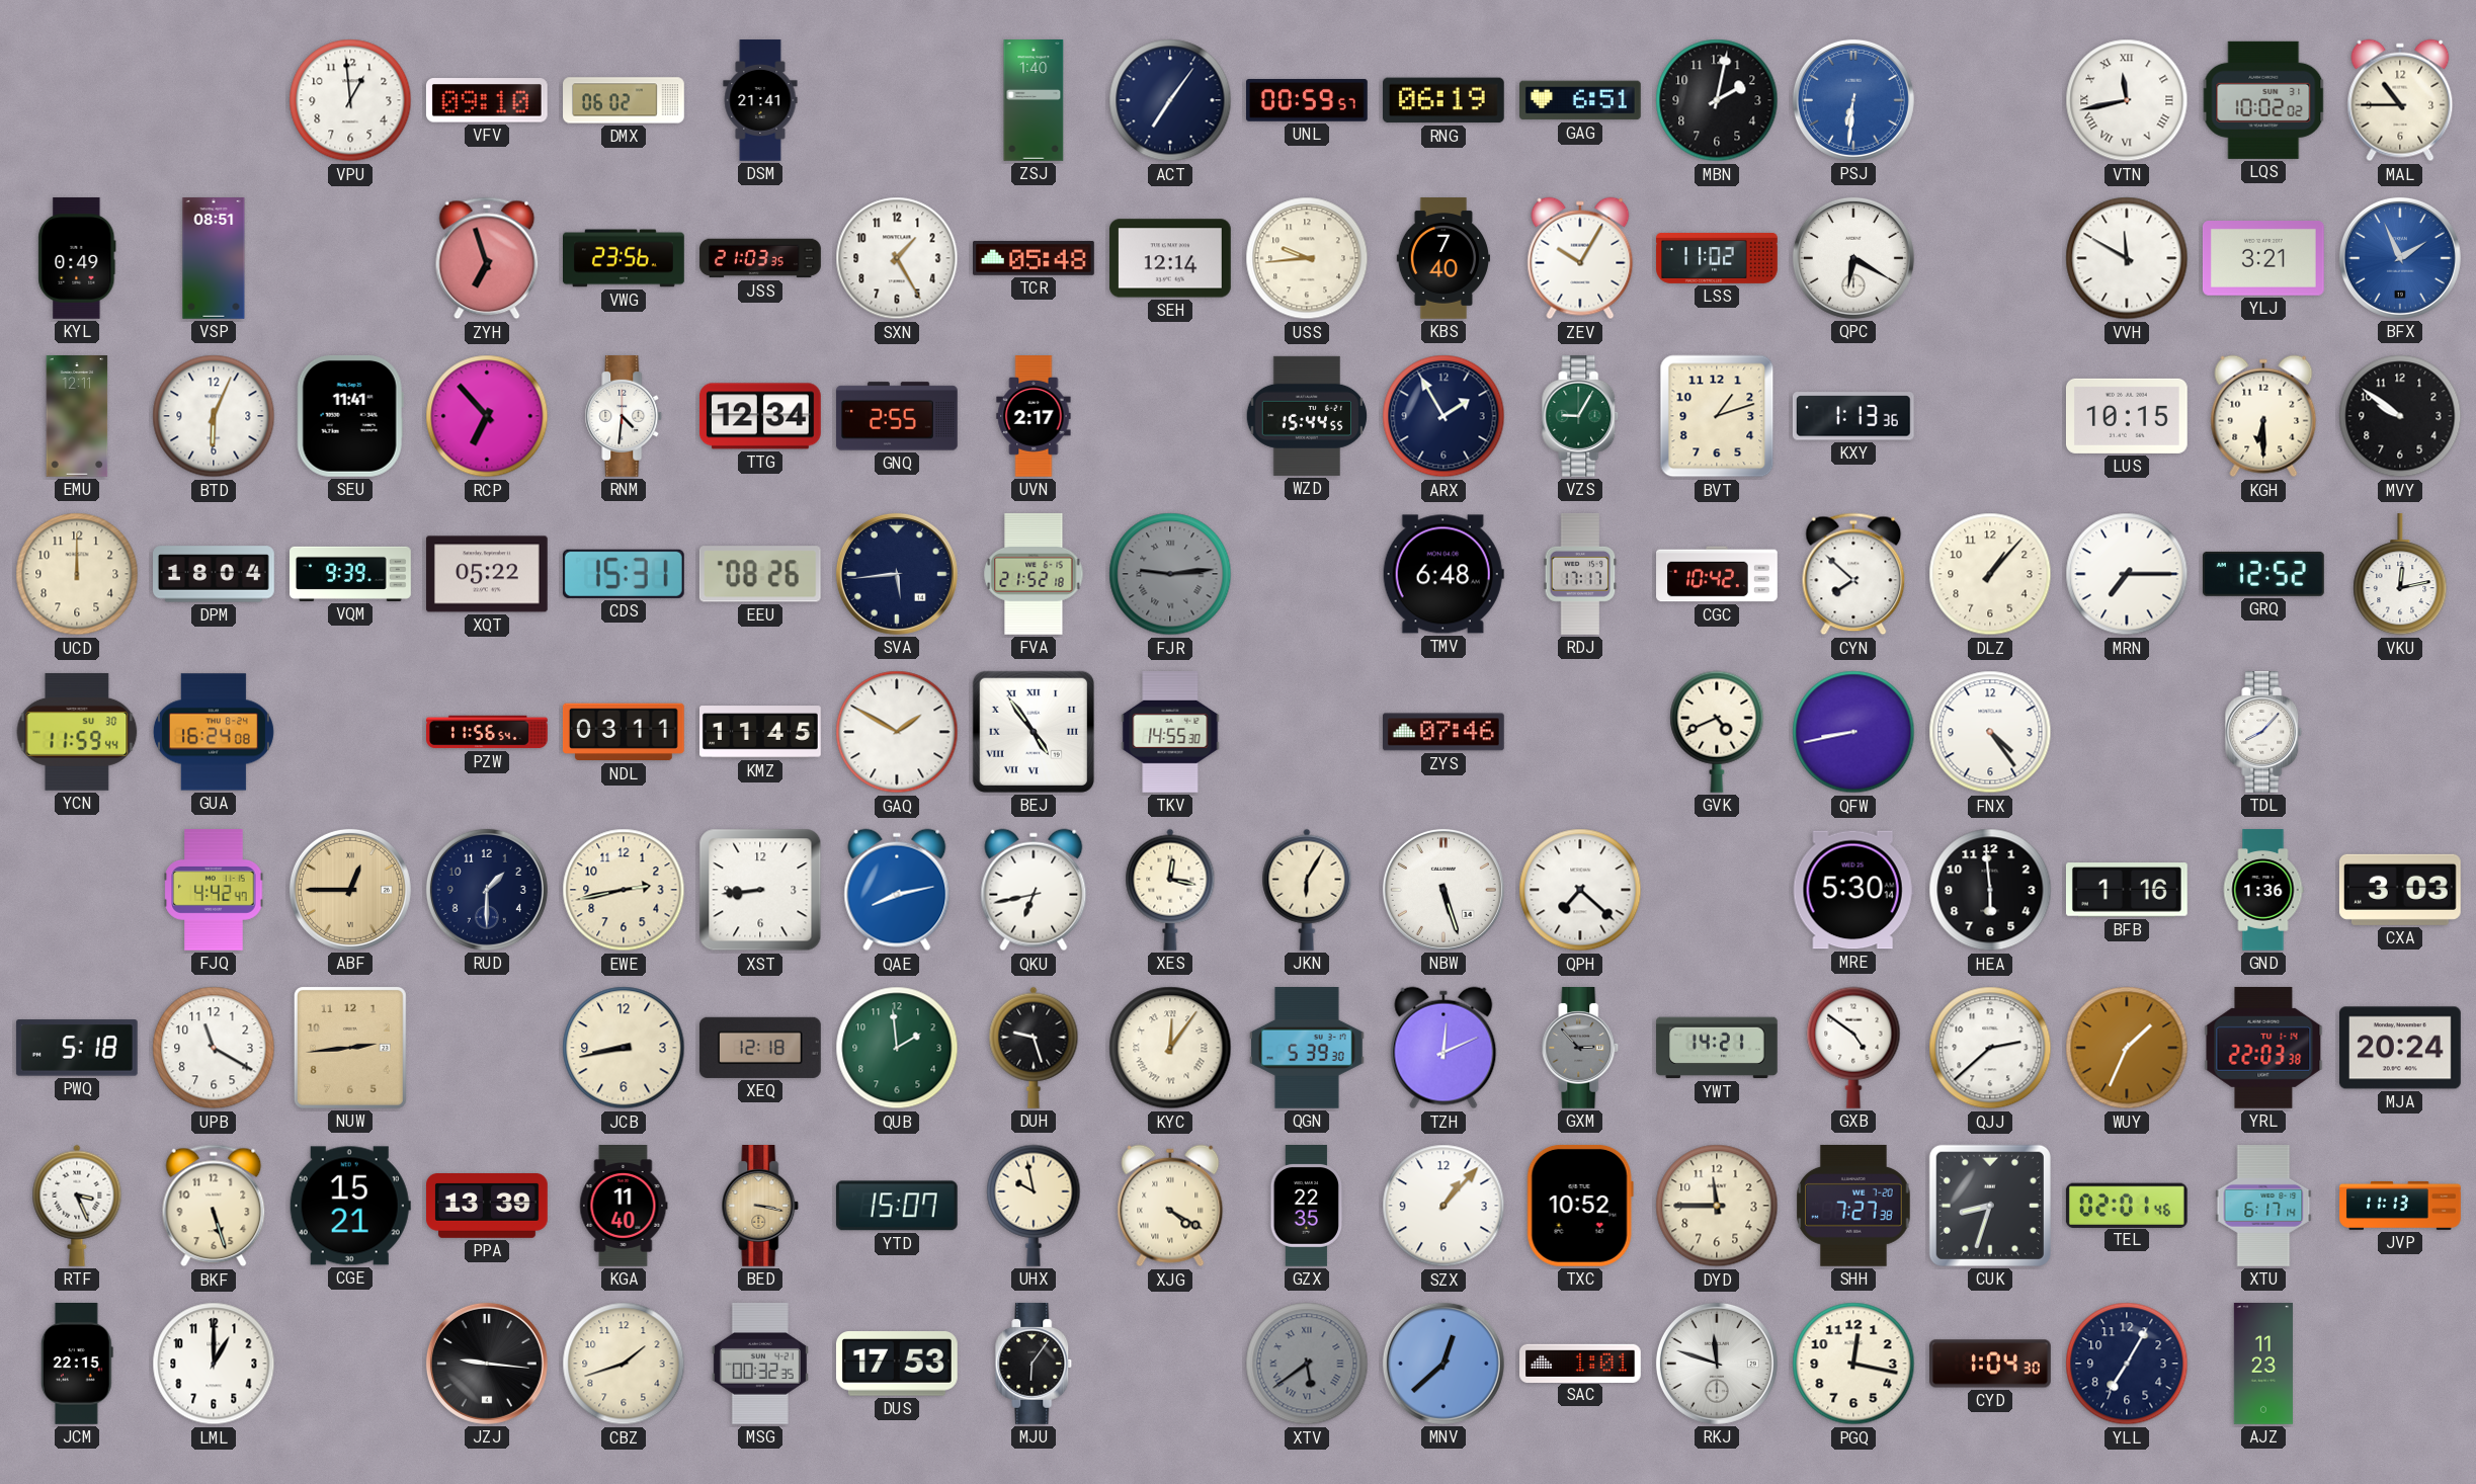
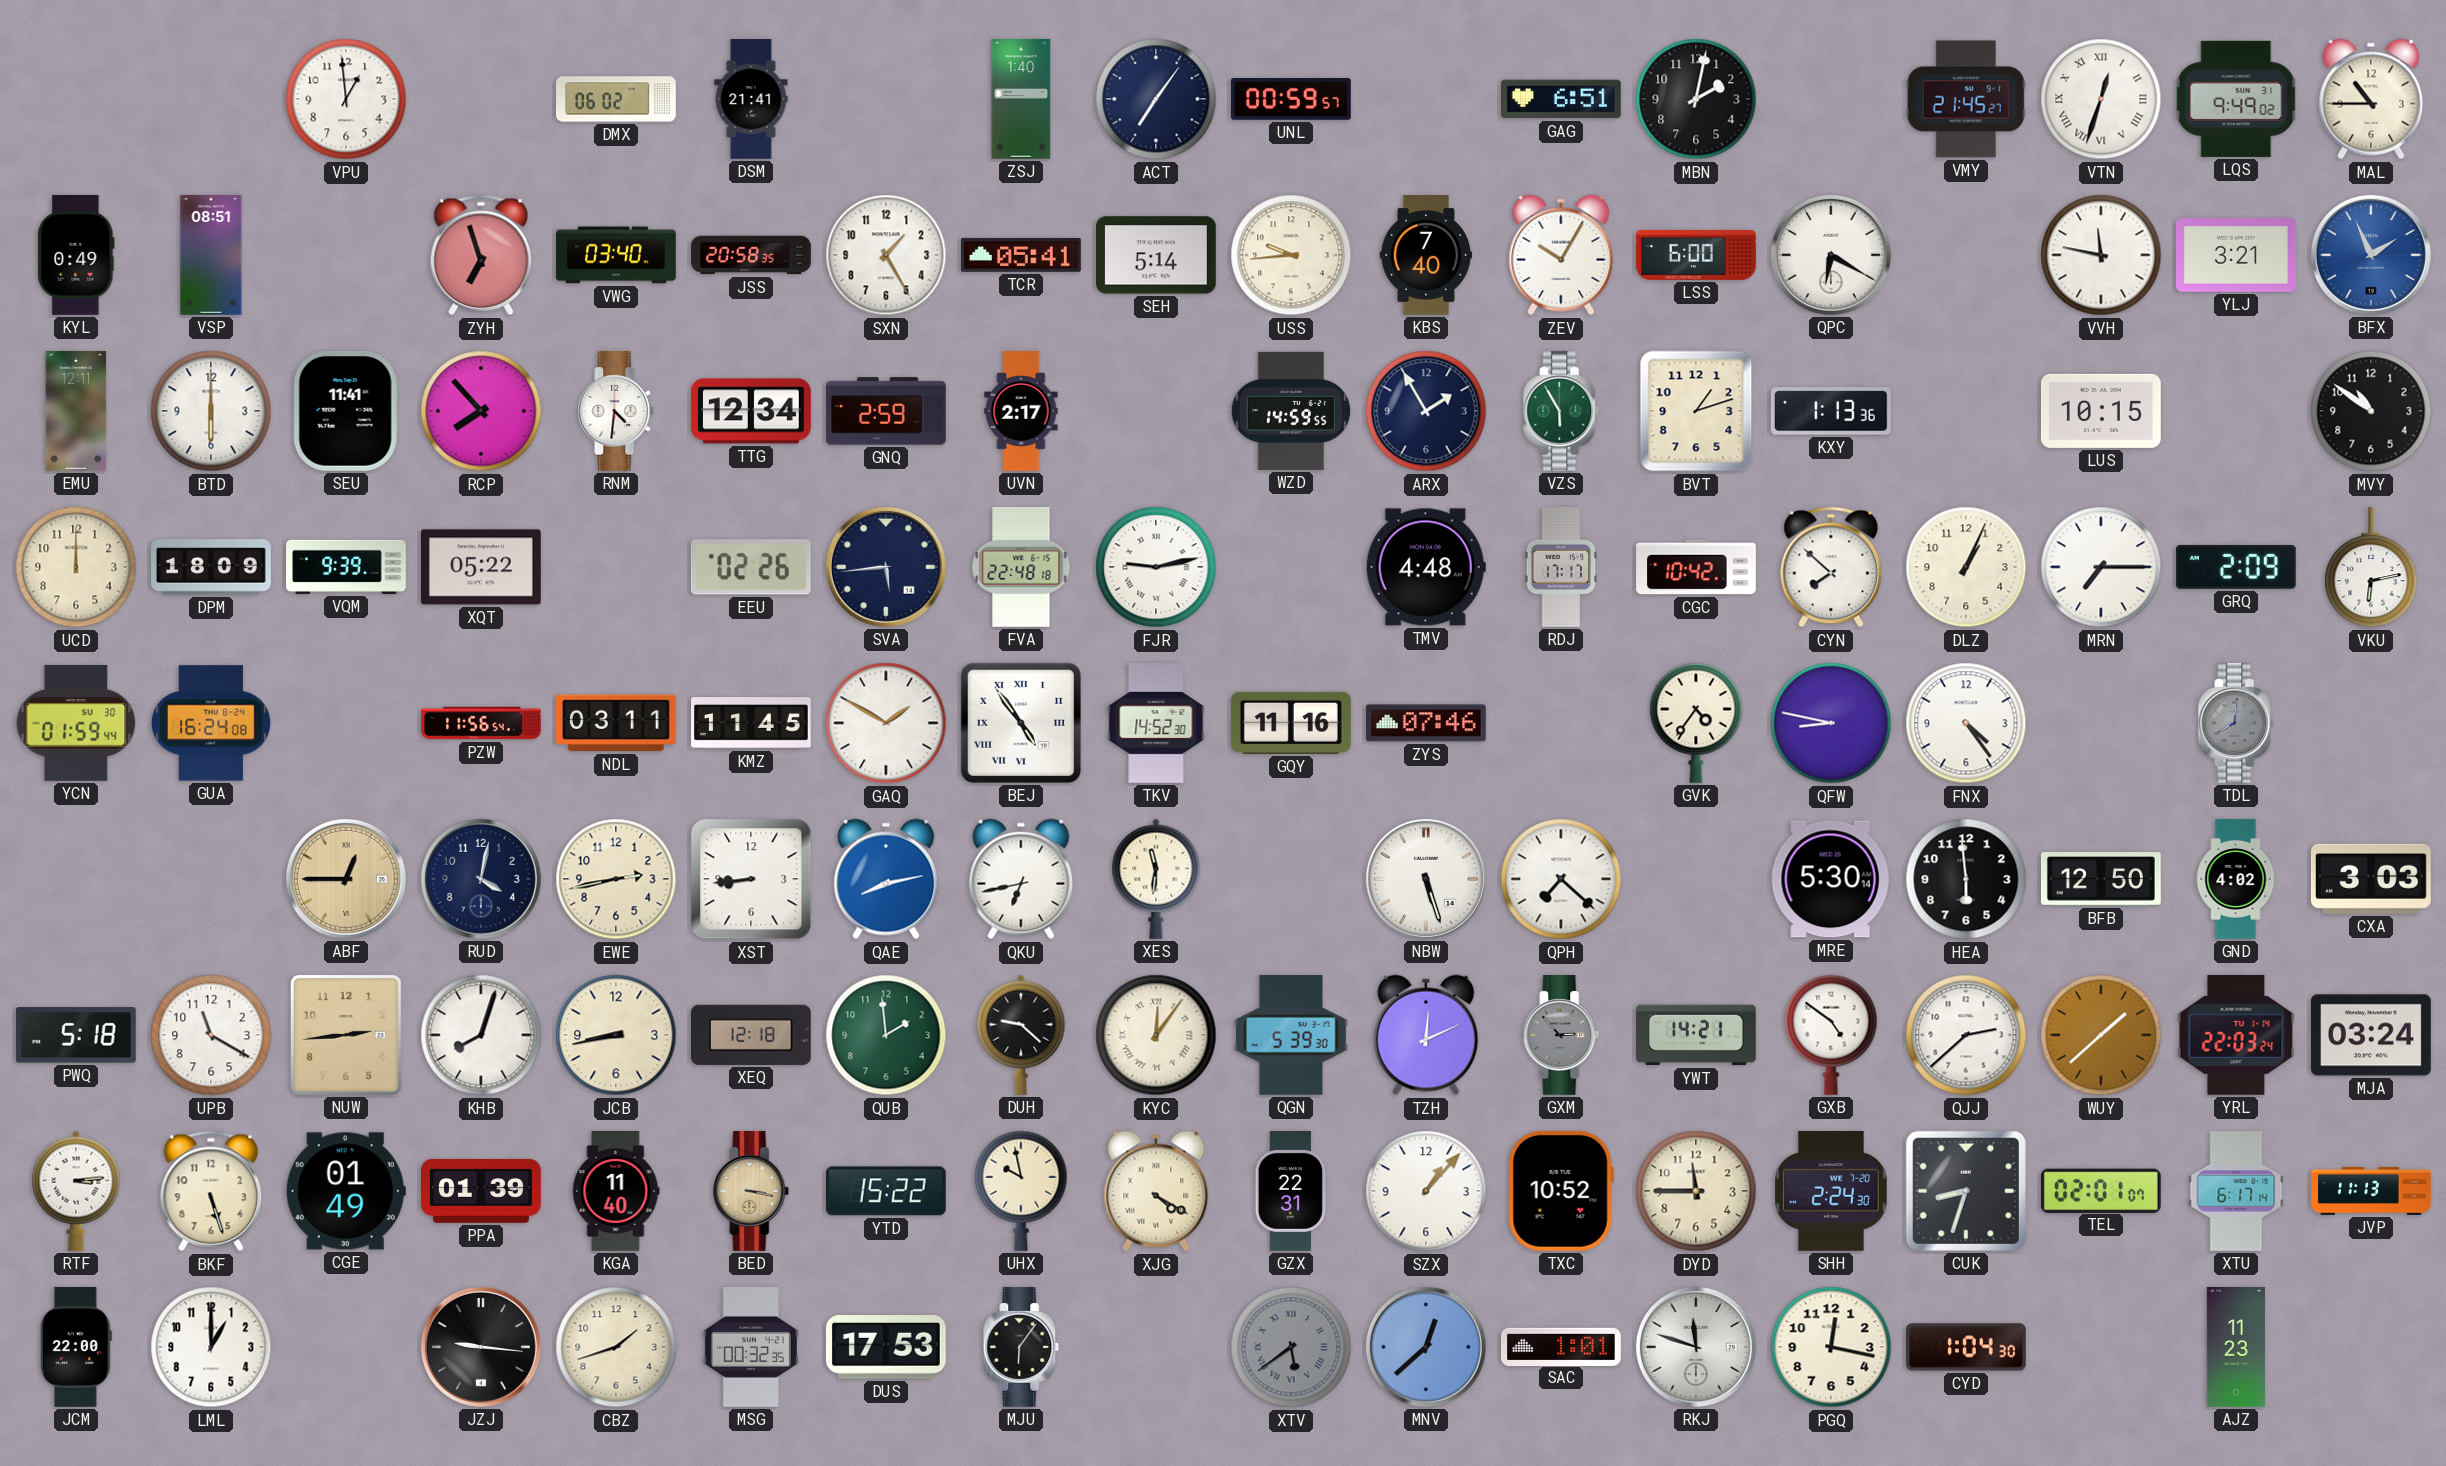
VFV: 09:10 -> none (487, 100)
RNG: 06:19 -> none (1443, 100)
PSJ: 6:31 -> none (1853, 100)
VMY: none -> 21:45 (1966, 99)
VTN: 11:43 -> 12:33 (2101, 99)
LQS: 10:02 -> 9:49 (2236, 99)
VWG: 23:56 -> 03:40 (617, 255)
JSS: 21:03 -> 20:58 (751, 255)
TCR: 05:48 -> 05:41 (1022, 255)
SEH: 12:14 -> 5:14 (1157, 255)
LSS: 11:02 -> 6:00 (1696, 255)
VVH: 11:50 -> 11:47 (2101, 255)
BTD: 6:04 -> 6:00 (211, 411)
RCP: 6:53 -> 7:53 (481, 411)
GNQ: 2:55 -> 2:59 (886, 411)
WZD: 15:44 -> 14:59 (1290, 411)
VZS: 9:05 -> 5:55 (1561, 412)
KGH: 6:30 -> none (2263, 416)
MVY: 9:51 -> 10:51 (2371, 411)
DPM: 18:04 -> 18:09 (212, 567)
CDS: 15:31 -> none (624, 574)
EEU: 08:26 -> 02:26 (751, 567)
FVA: 21:52 -> 22:48 (1021, 567)
FJR: 9:14 -> 9:13 (1156, 567)
FJR dial: grey -> white (1156, 567)
TMV: 6:48 -> 4:48 (1426, 567)
DLZ: 1:07 -> 1:04 (1966, 567)
GRQ: 12:52 -> 2:09 (2236, 567)
VKU: 12:13 -> 6:13 (2371, 568)
YCN: 11:59 -> 01:59 (76, 723)
TKV: 14:55 -> 14:52 (1156, 724)
GQY: none -> 11:16 (1292, 723)
GVK: 4:41 -> 4:36 (1696, 723)
QFW: 8:43 -> 8:47 (1831, 723)
TDL: 8:07 -> 8:01 (2236, 724)
TDL dial: white -> grey (2236, 724)
FJQ: 4:42 -> none (214, 891)
RUD: 1:30 -> 4:02 (481, 879)
XES: 12:17 -> 11:31 (1156, 879)
JKN: 6:05 -> none (1307, 890)
BFB: 1:16 -> 12:50 (2101, 879)
GND: 1:36 -> 4:02 (2236, 879)
KHB: none -> 8:03 (481, 1035)
DUH: 9:27 -> 9:22 (1021, 1035)
WUY: 1:34 -> 1:38 (2101, 1035)
YRL: 22:03:38 -> 22:03:24 (2236, 1035)
MJA: 20:24 -> 03:24 (2372, 1035)
RTF: 3:26 -> 3:14 (76, 1191)
CGE: 15:21 -> 01:49 (346, 1191)
PPA: 13:39 -> 01:39 (482, 1192)
YTD: 15:07 -> 15:22 (886, 1191)
GZX: 22:35 -> 22:31 (1290, 1192)
SHH: 7:27 -> 2:24 (1831, 1191)
TEL: 02:01:46 -> 02:01:07 (2101, 1190)
JCM: 22:15 -> 22:00 (76, 1348)
YLL: 7:05 -> none (2127, 1364)
